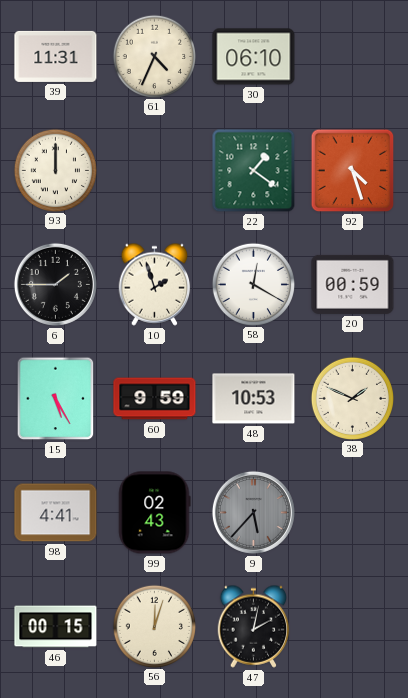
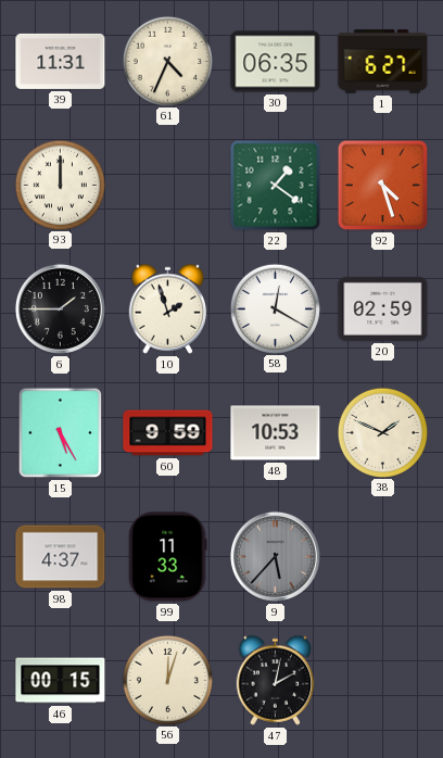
30: 06:10 -> 06:35 (276, 62)
1: none -> 6:27 (383, 62)
20: 00:59 -> 02:59 (383, 308)
98: 4:41 -> 4:37 (61, 557)
99: 02:43 -> 11:33 (167, 557)
